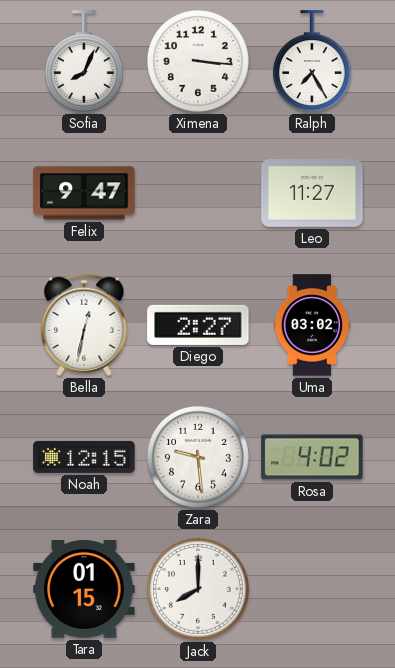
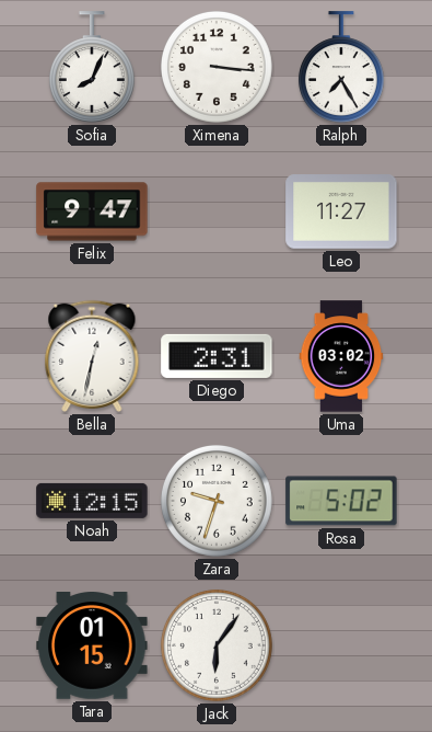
Diego: 2:27 -> 2:31 (217, 356)
Zara: 9:29 -> 9:33 (217, 501)
Rosa: 4:02 -> 5:02 (341, 501)
Jack: 8:00 -> 6:06 (217, 645)
